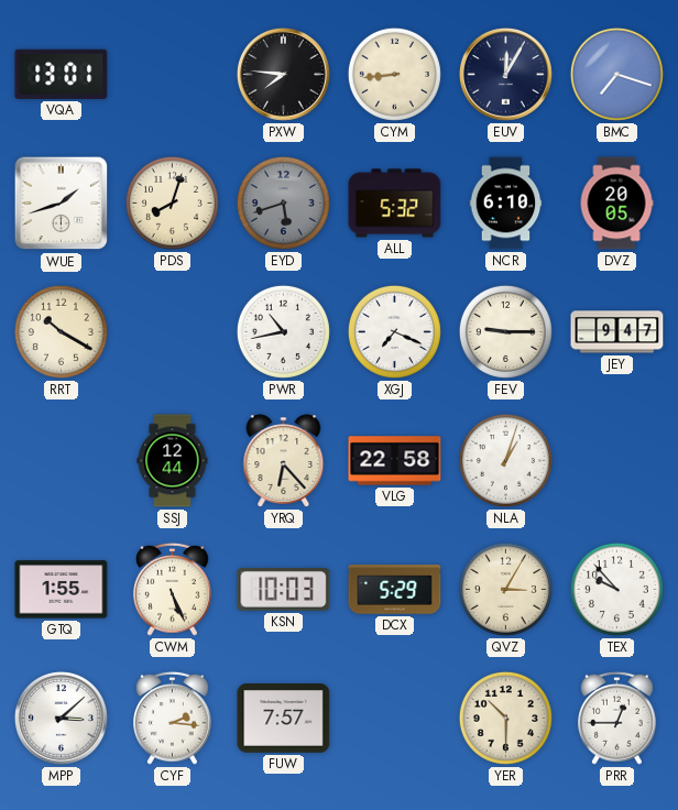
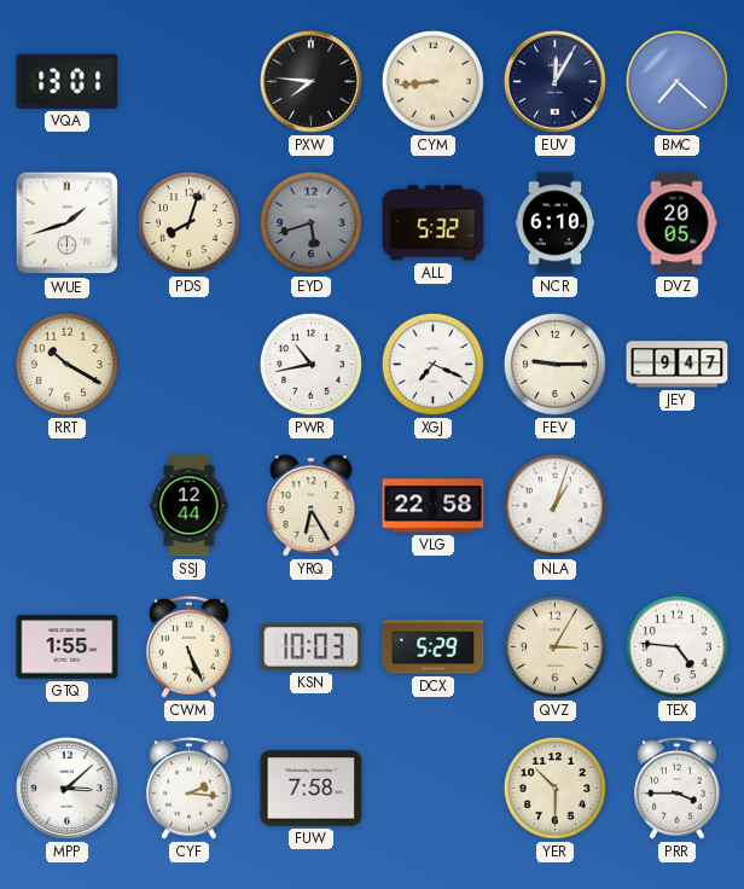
BMC: 7:18 -> 7:22 (676, 81)
YRQ: 6:23 -> 6:25 (312, 506)
TEX: 9:53 -> 4:46 (676, 646)
FUW: 7:57 -> 7:58 (312, 789)
PRR: 12:45 -> 3:45 (678, 788)
